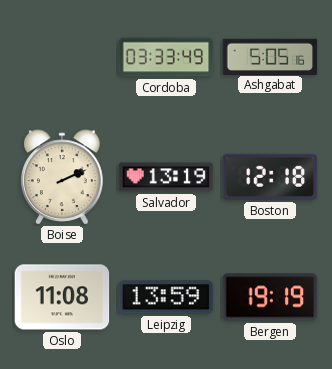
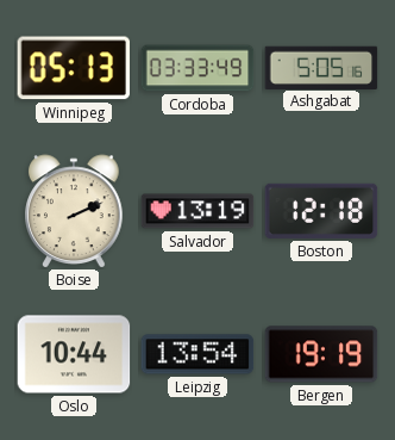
Winnipeg: none -> 05:13 (73, 68)
Oslo: 11:08 -> 10:44 (74, 354)
Leipzig: 13:59 -> 13:54 (197, 354)
